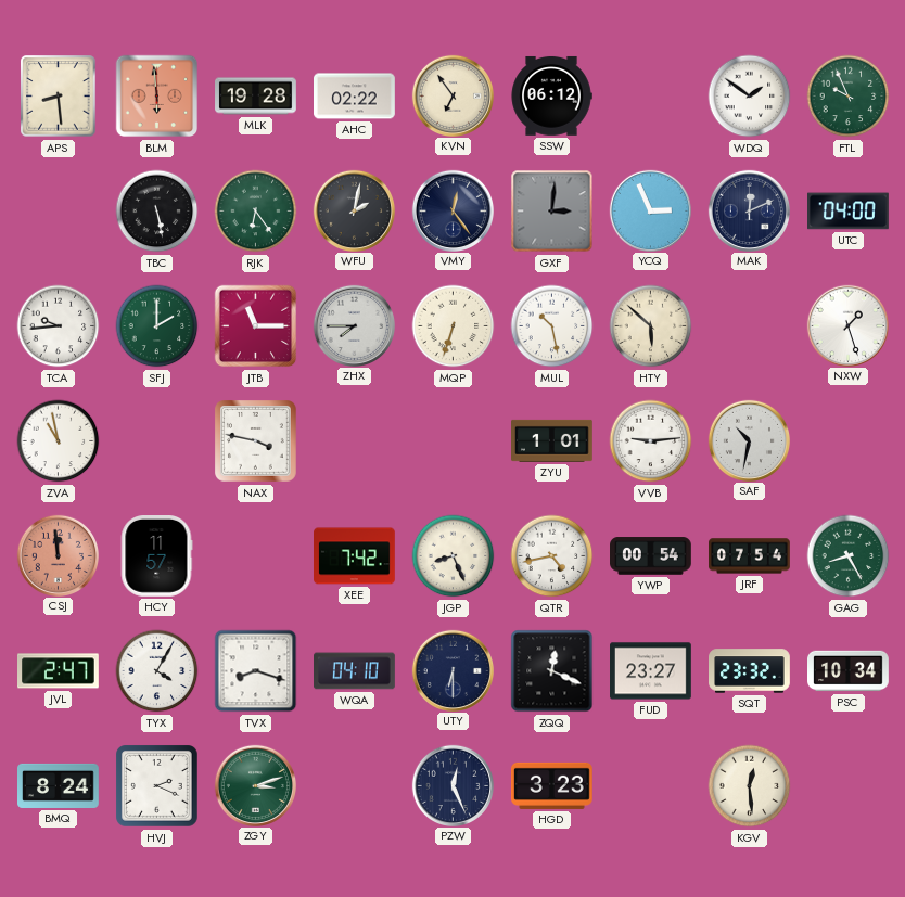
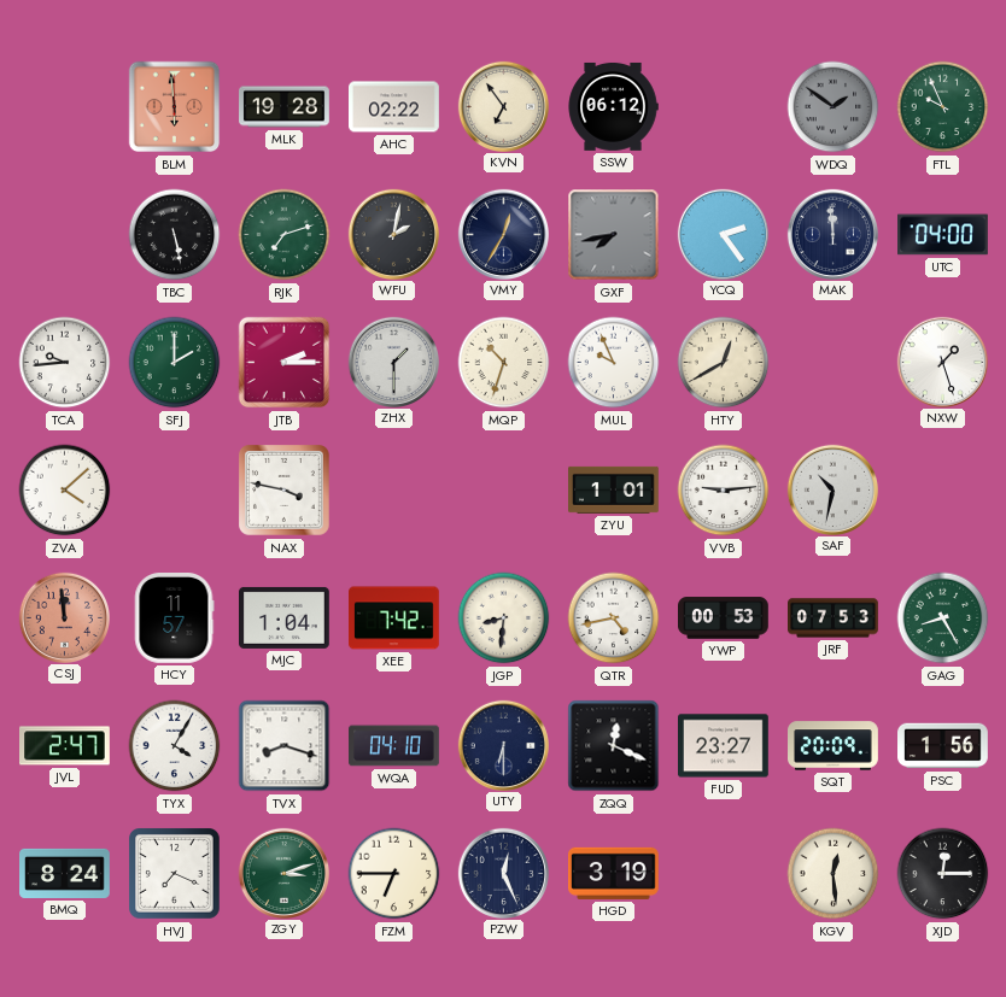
APS: 8:29 -> none (59, 97)
WDQ dial: white -> grey (834, 107)
RJK: 6:24 -> 7:12 (285, 235)
VMY: 12:24 -> 12:35 (503, 234)
GXF: 3:01 -> 7:43 (614, 235)
YCQ: 2:56 -> 2:24 (723, 234)
MAK: 12:11 -> 11:59 (832, 234)
JTB: 11:15 -> 2:15 (285, 363)
ZHX: 7:45 -> 1:30 (393, 362)
MQP: 6:33 -> 10:33 (504, 363)
MUL: 10:28 -> 9:56 (614, 363)
HTY: 5:52 -> 12:40 (724, 363)
ZVA: 10:58 -> 4:08 (65, 491)
MJC: none -> 1:04 (285, 617)
JGP: 8:26 -> 8:31 (504, 618)
YWP: 00:54 -> 00:53 (724, 618)
JRF: 07:54 -> 07:53 (834, 618)
SQT: 23:32 -> 20:09 (834, 746)
PSC: 10:34 -> 1:56 (943, 746)
HVJ: 2:19 -> 7:19 (175, 874)
FZM: none -> 6:45 (394, 874)
HGD: 3:23 -> 3:19 (614, 873)
XJD: none -> 12:15 (943, 874)
